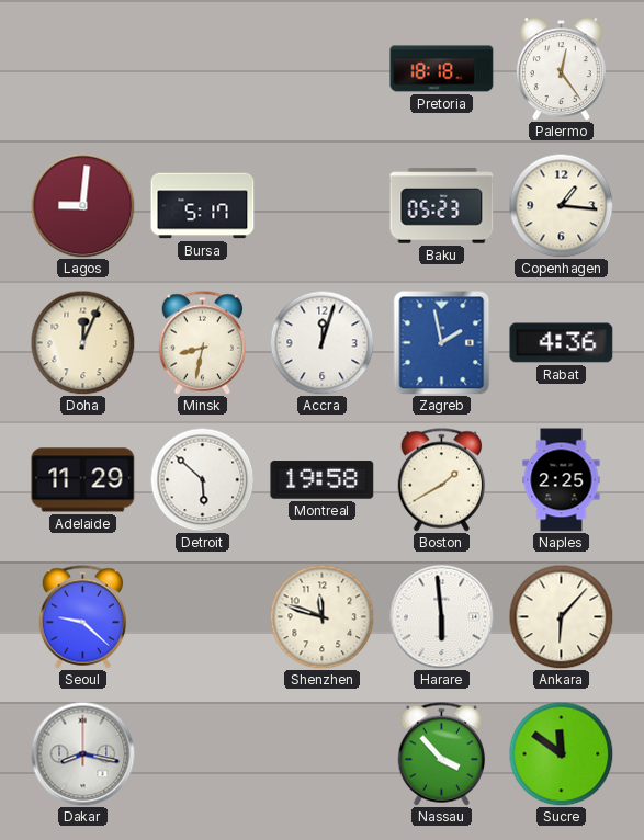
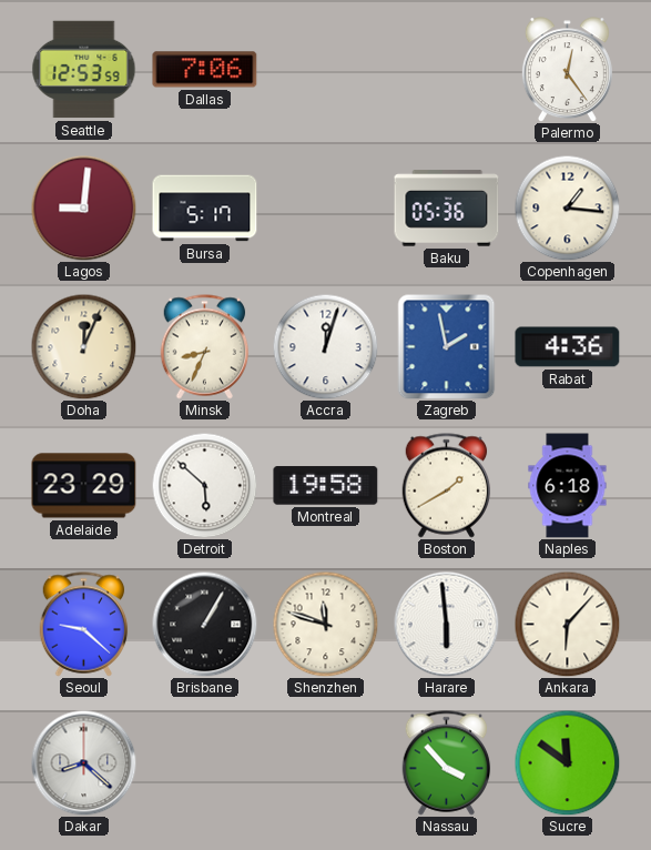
Seattle: none -> 12:53 (84, 70)
Dallas: none -> 7:06 (205, 70)
Pretoria: 18:18 -> none (442, 69)
Baku: 05:23 -> 05:36 (447, 209)
Minsk: 8:32 -> 8:34 (205, 347)
Adelaide: 11:29 -> 23:29 (84, 486)
Naples: 2:25 -> 6:18 (568, 486)
Brisbane: none -> 1:05 (204, 624)
Dakar: 8:17 -> 8:22 (83, 762)
